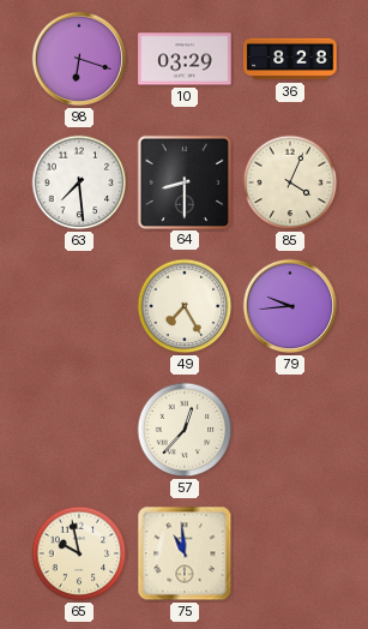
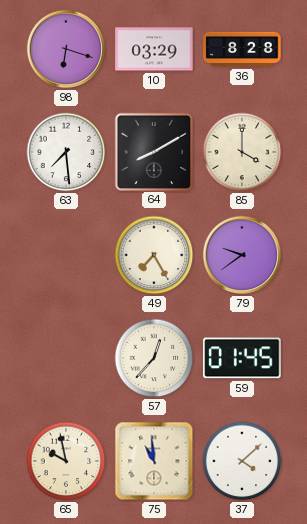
64: 8:30 -> 8:10 (153, 151)
85: 4:04 -> 4:00 (242, 152)
79: 9:44 -> 9:39 (242, 255)
59: none -> 01:45 (242, 358)
37: none -> 4:08 (242, 461)
